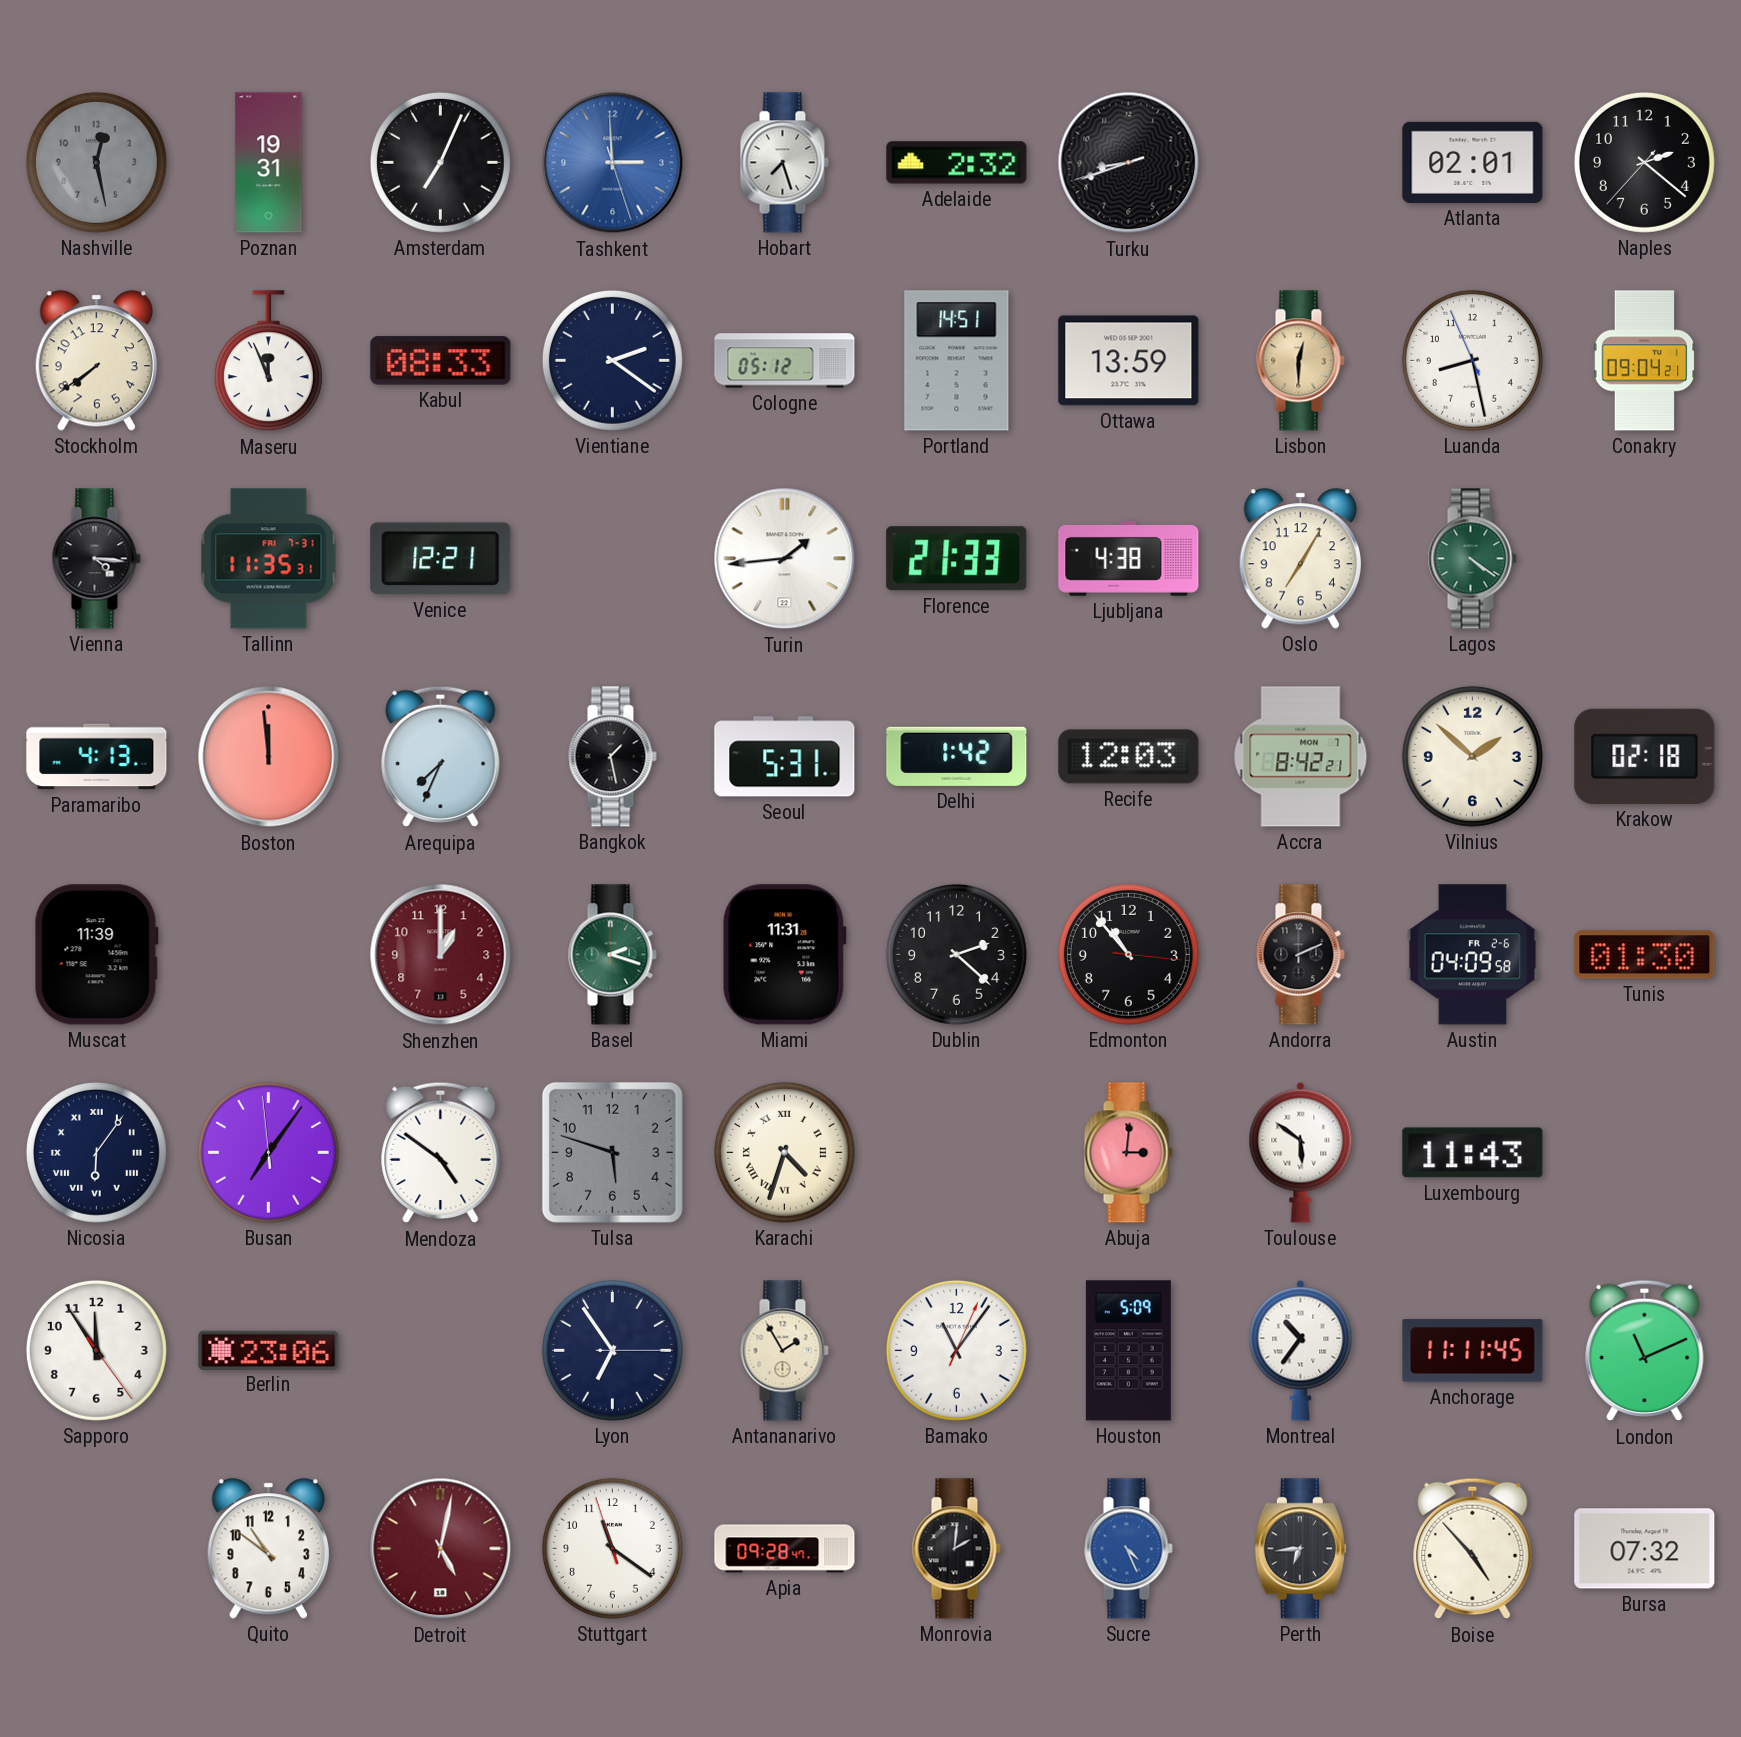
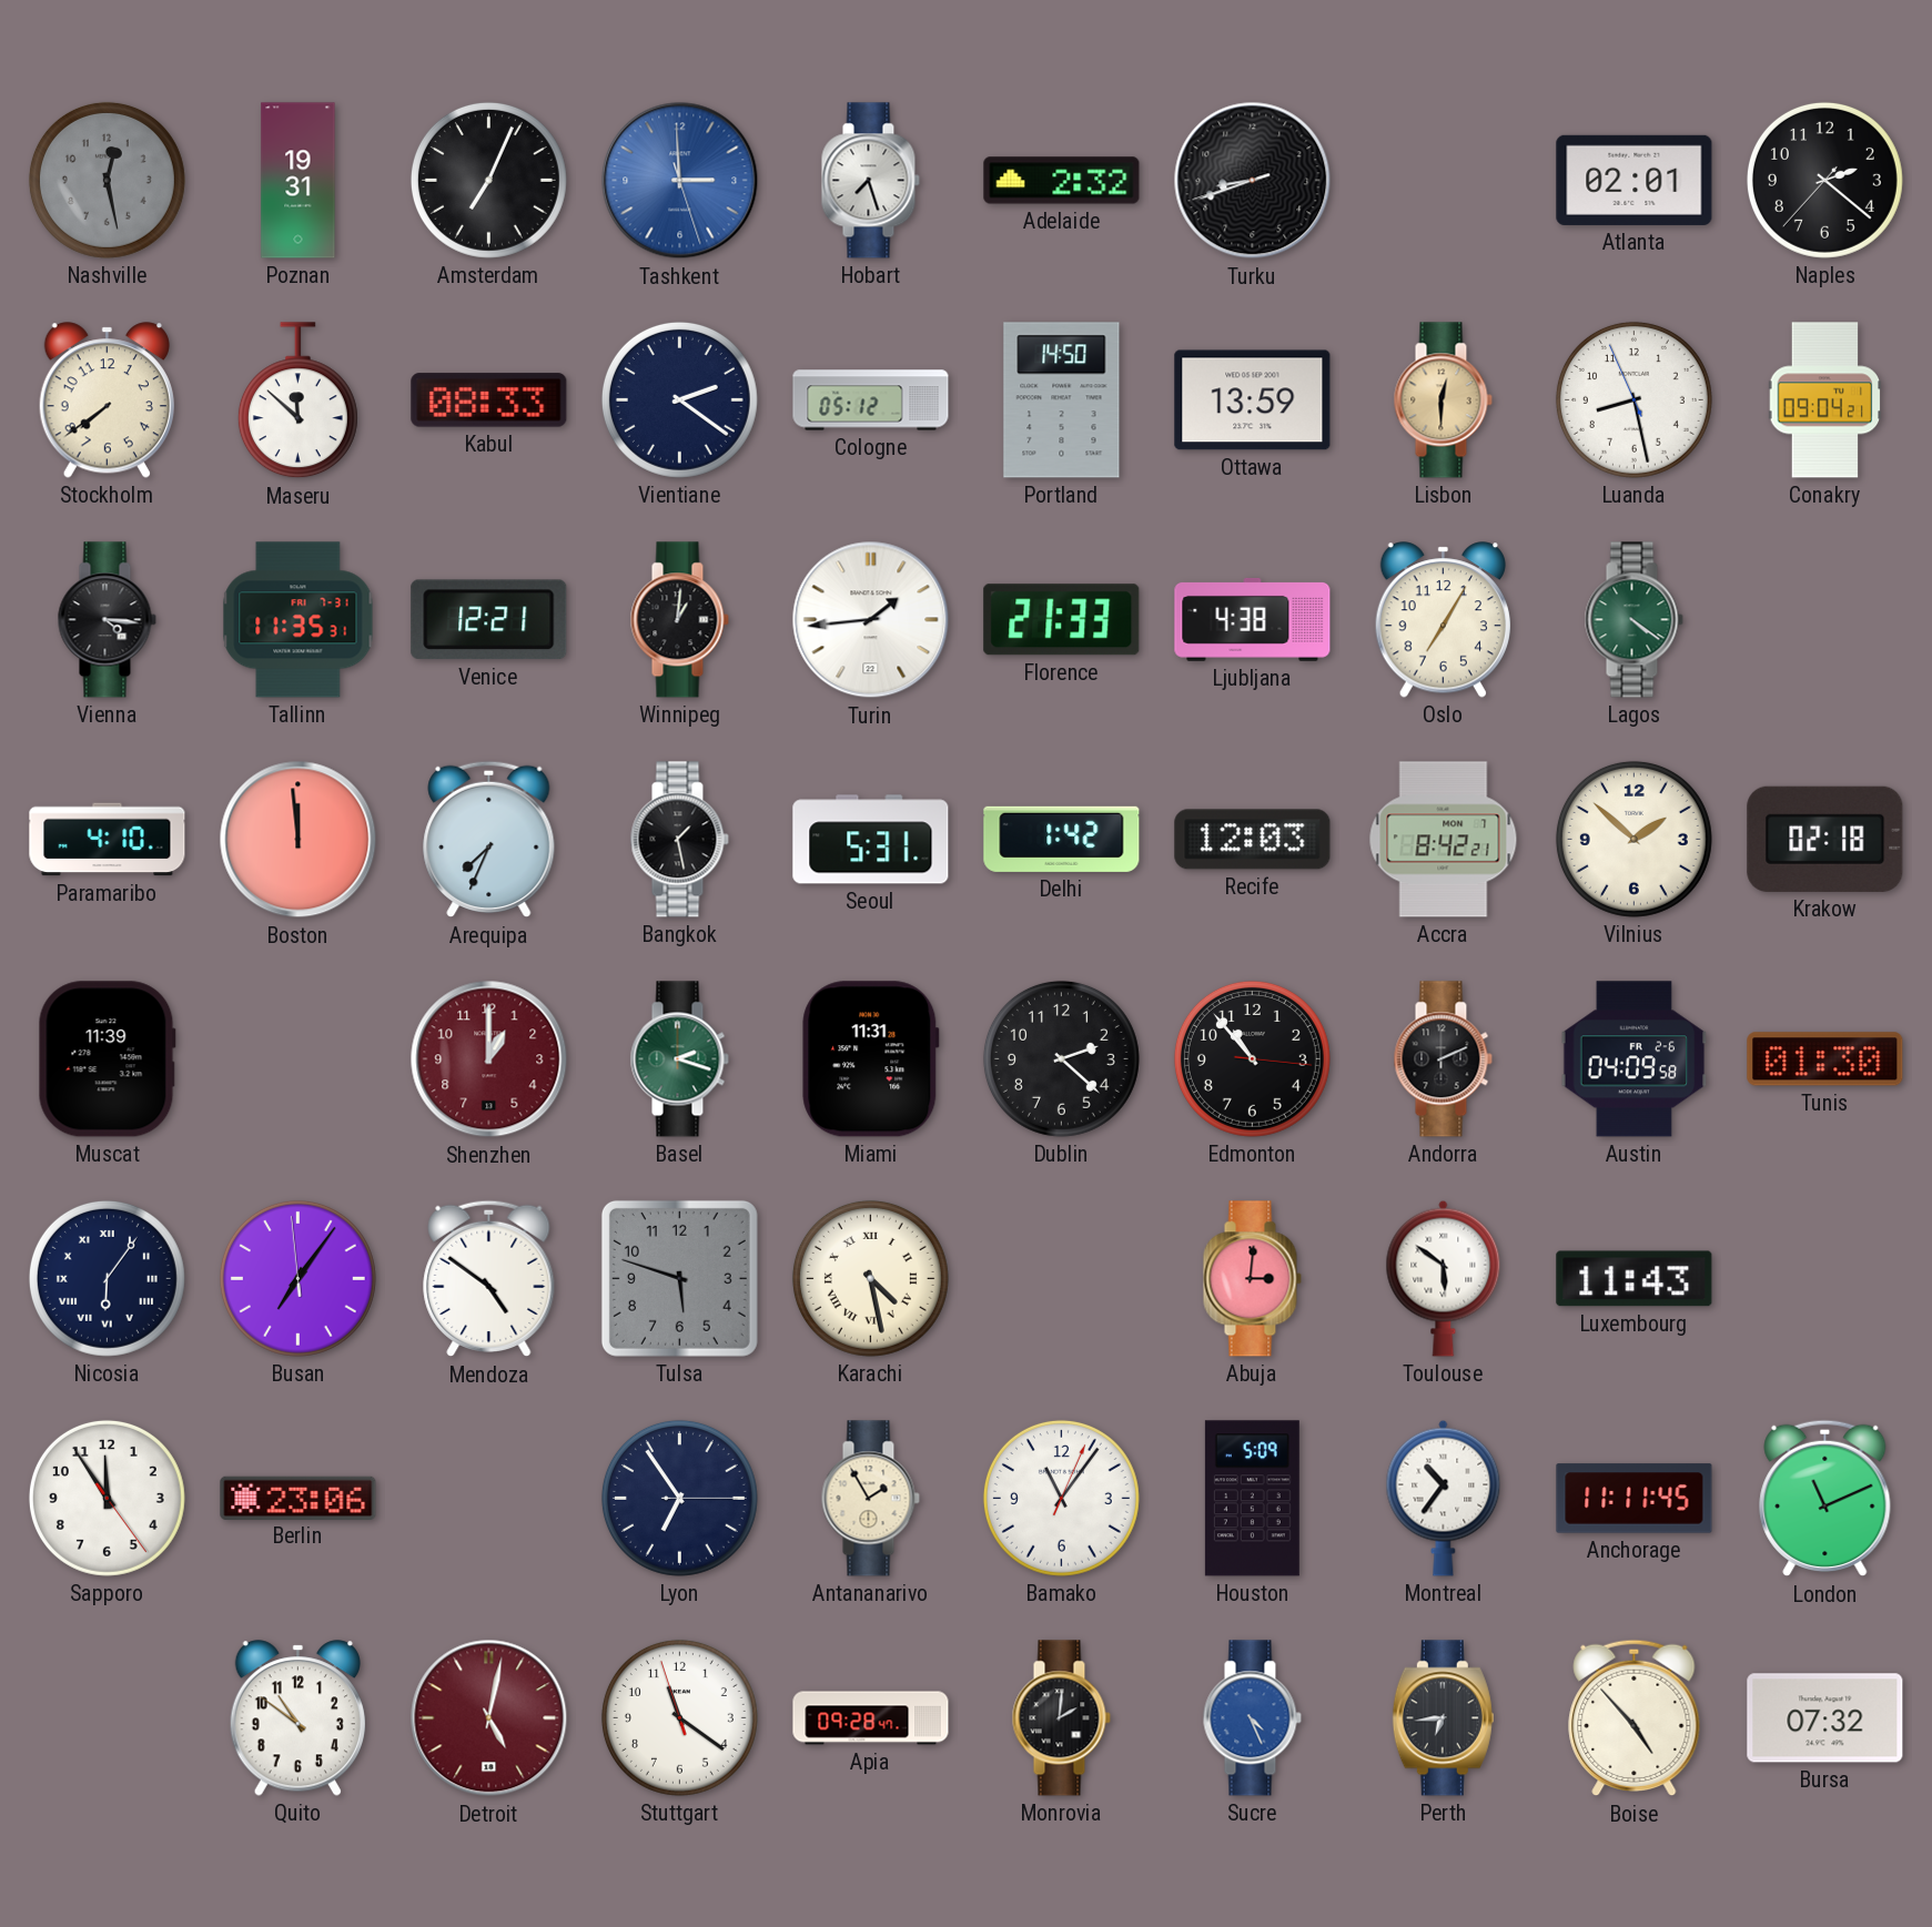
Maseru: 11:56 -> 11:52 (297, 400)
Portland: 14:51 -> 14:50 (1062, 400)
Winnipeg: none -> 1:01 (679, 620)
Paramaribo: 4:13 -> 4:10 (108, 840)
Karachi: 4:33 -> 4:28 (870, 1278)
